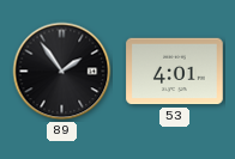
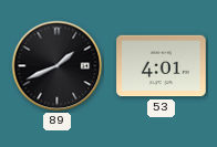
89: 1:54 -> 1:41 (58, 66)
